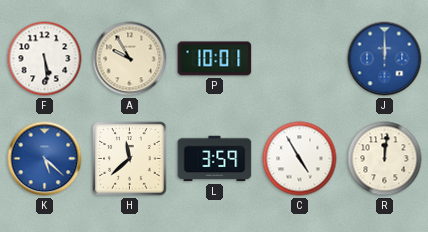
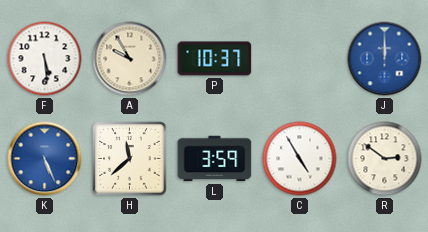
P: 10:01 -> 10:37 (215, 59)
K: 5:22 -> 5:26 (45, 159)
R: 12:01 -> 2:51 (385, 159)
